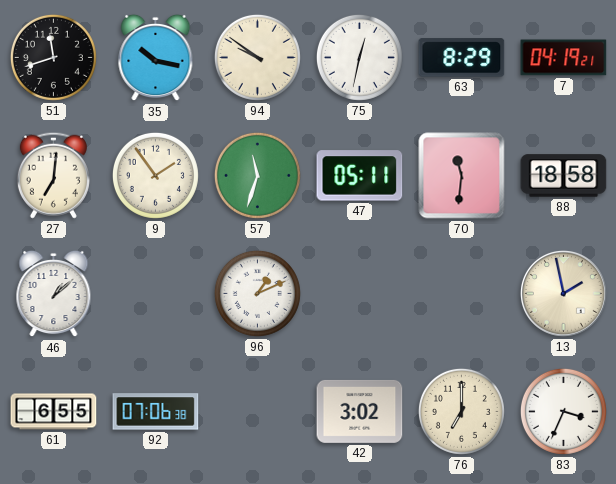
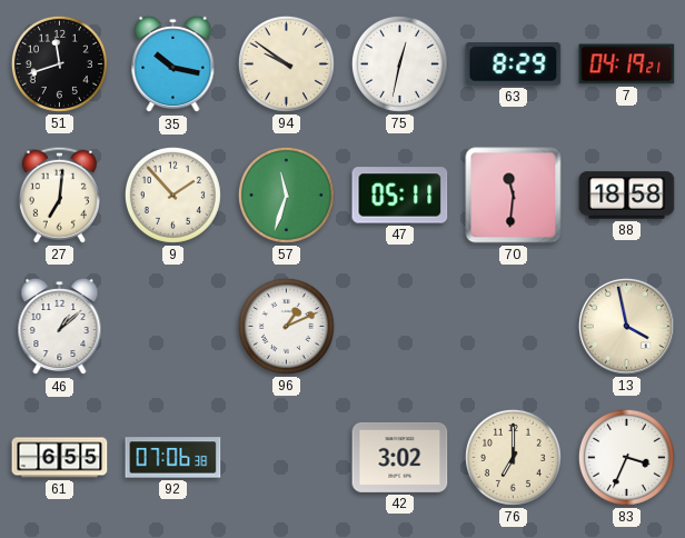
9: 1:54 -> 1:53 (172, 195)
13: 1:58 -> 3:58 (626, 326)
